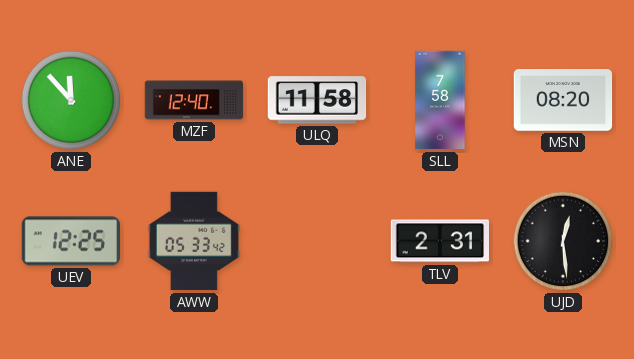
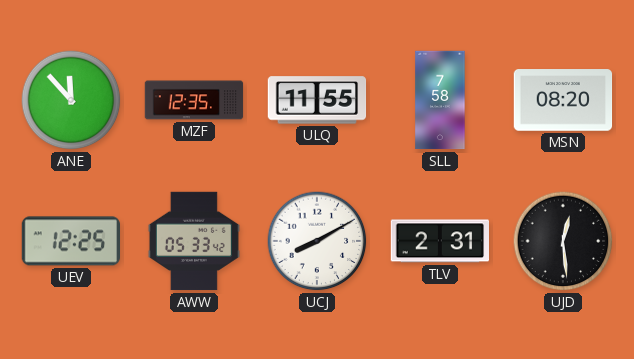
MZF: 12:40 -> 12:35 (194, 100)
ULQ: 11:58 -> 11:55 (317, 100)
UCJ: none -> 8:10 (317, 241)
